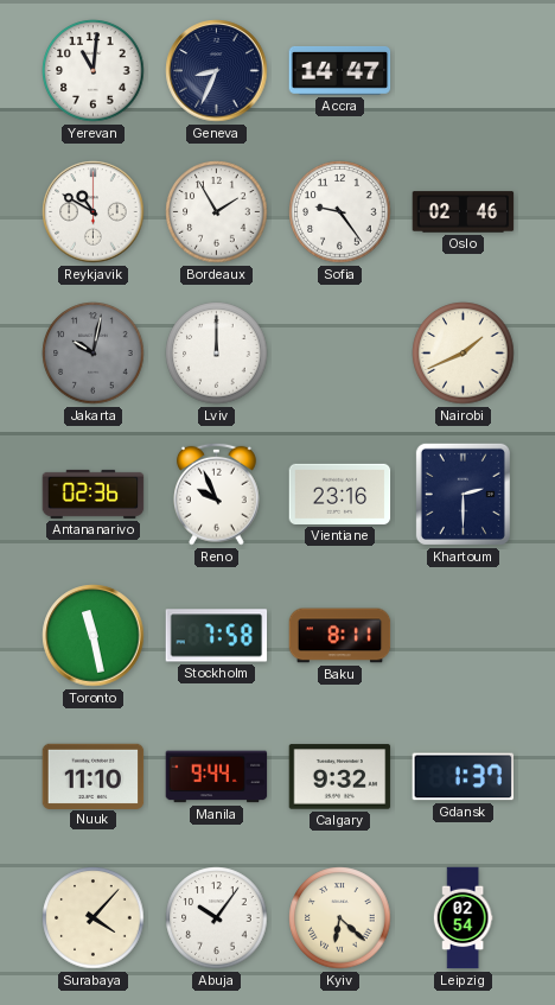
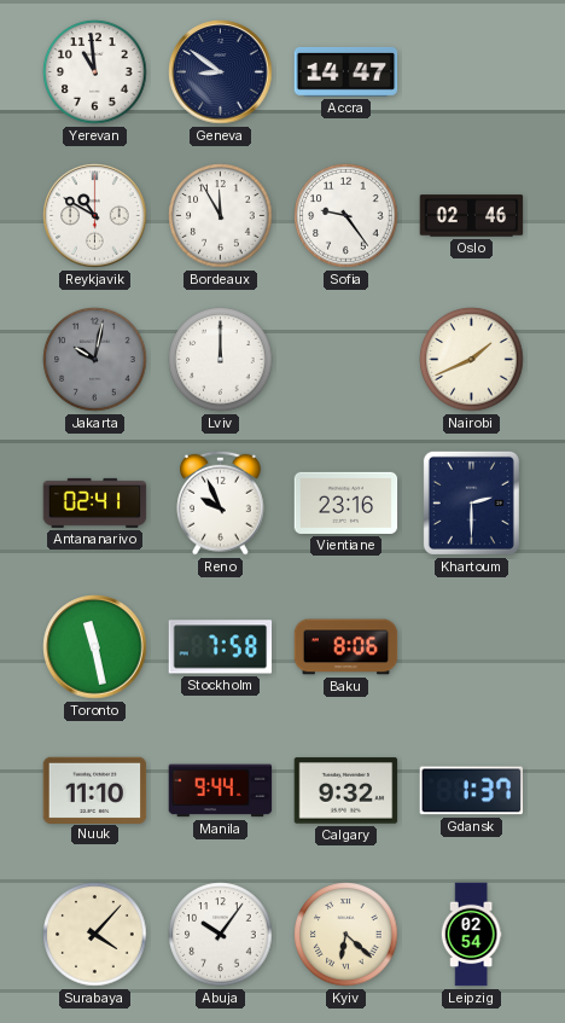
Yerevan: 11:01 -> 10:59 (95, 72)
Geneva: 8:34 -> 8:51 (221, 72)
Bordeaux: 1:55 -> 11:55 (221, 216)
Antananarivo: 02:36 -> 02:41 (95, 502)
Baku: 8:11 -> 8:06 (346, 647)
